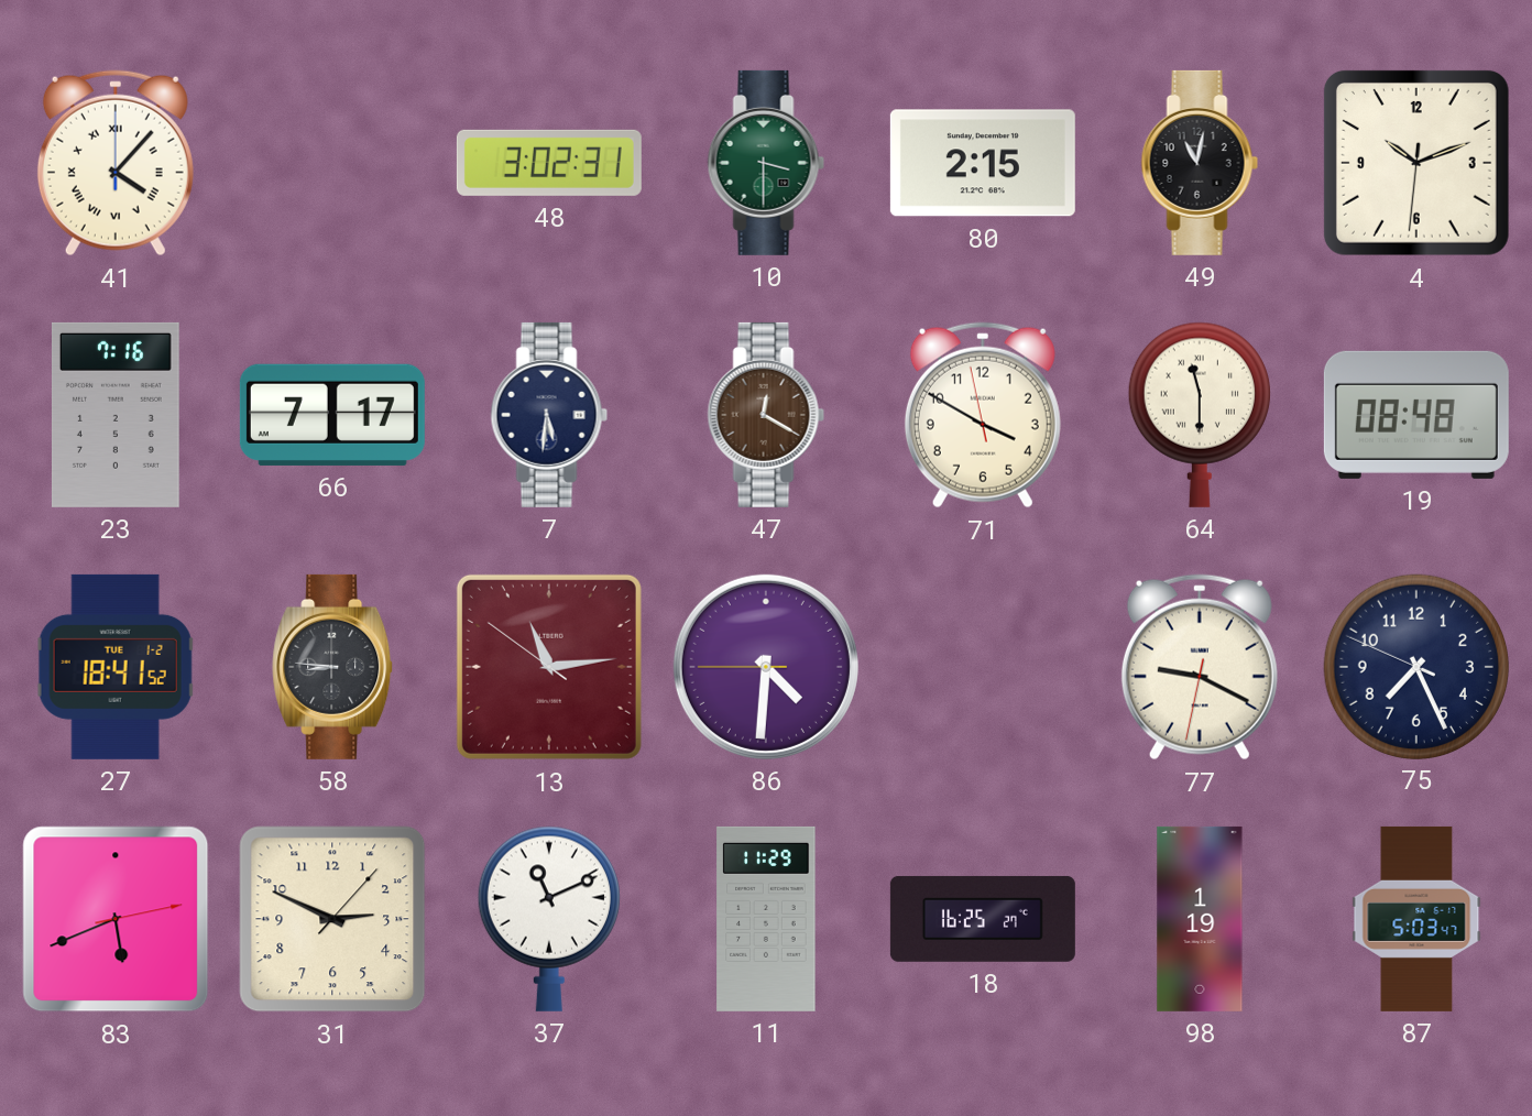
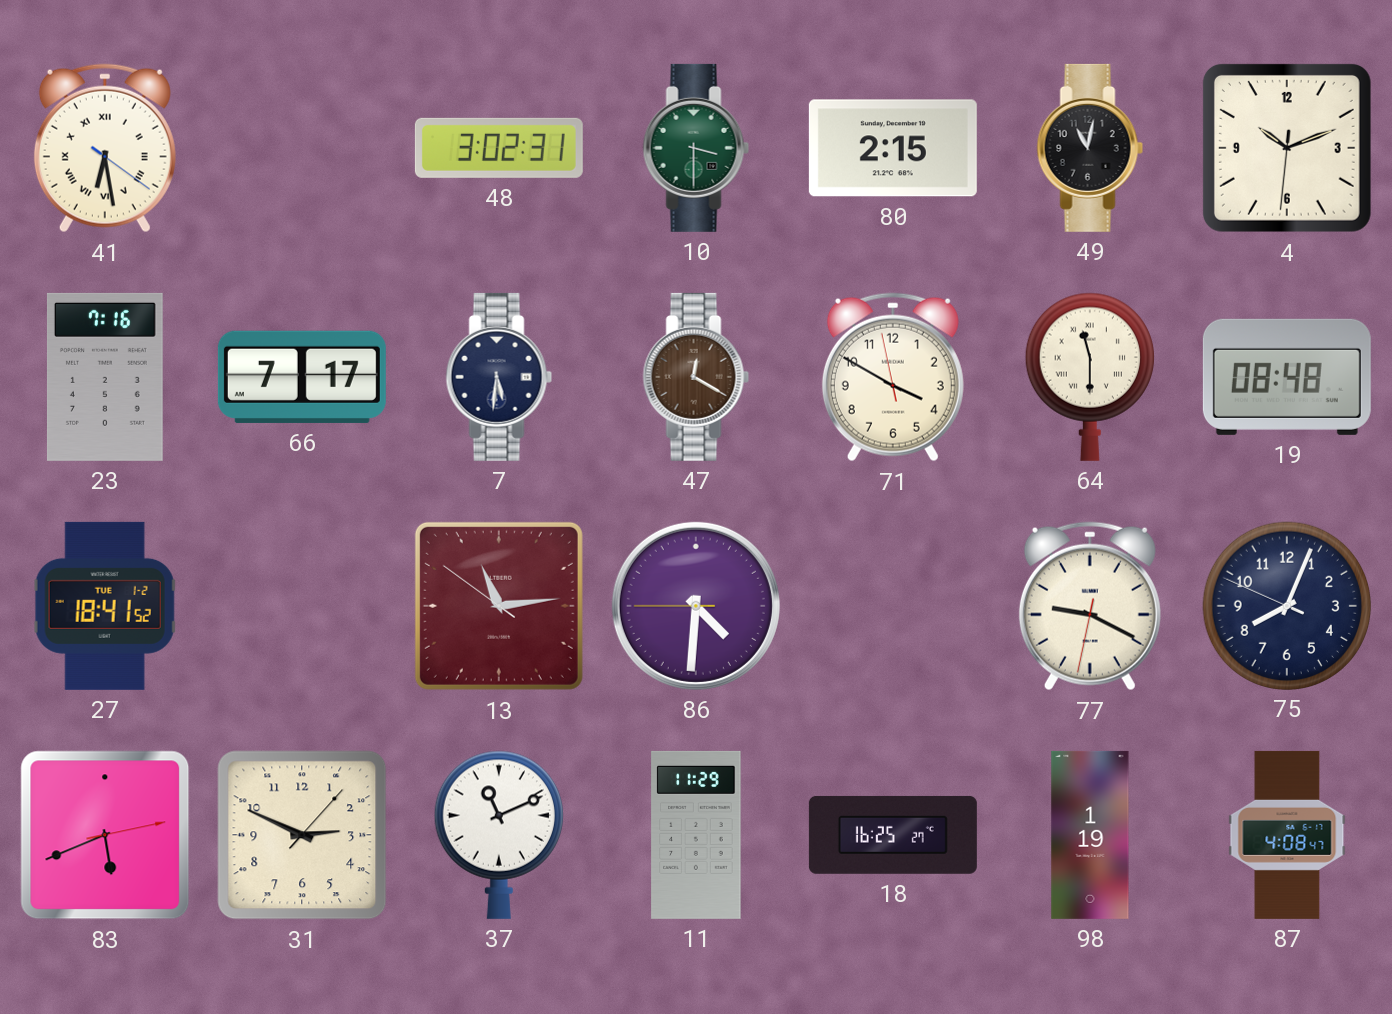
41: 4:07 -> 6:28 (105, 148)
58: 8:46 -> none (333, 667)
75: 7:25 -> 8:03 (1286, 605)
87: 5:03 -> 4:08 (1287, 835)
